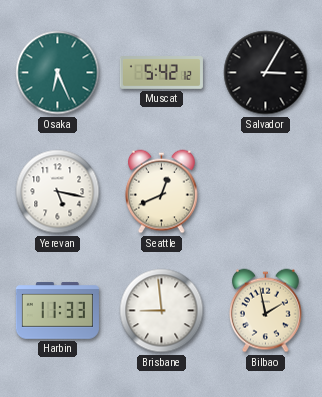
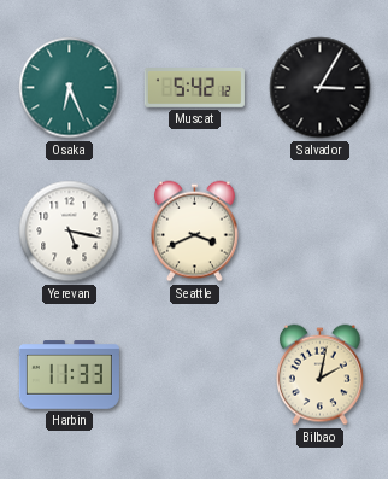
Seattle: 12:41 -> 3:41 (194, 232)
Brisbane: 8:59 -> none (162, 311)
Bilbao: 1:58 -> 2:02 (319, 375)
